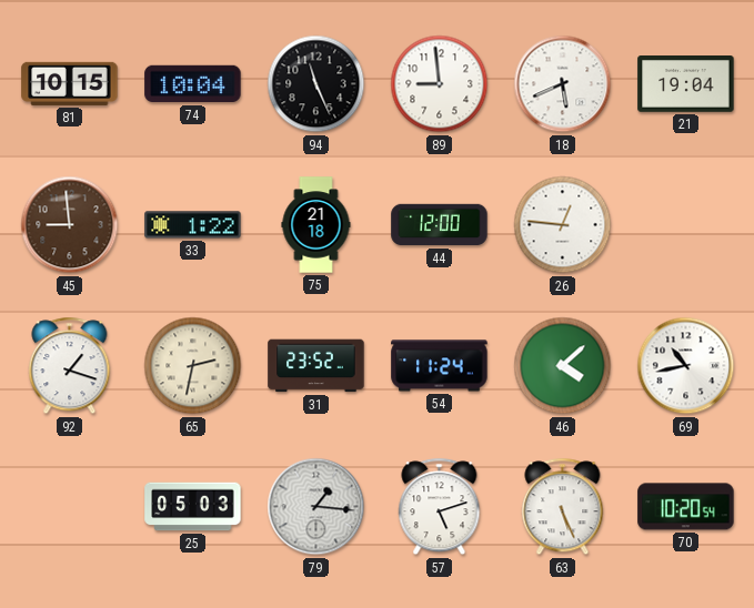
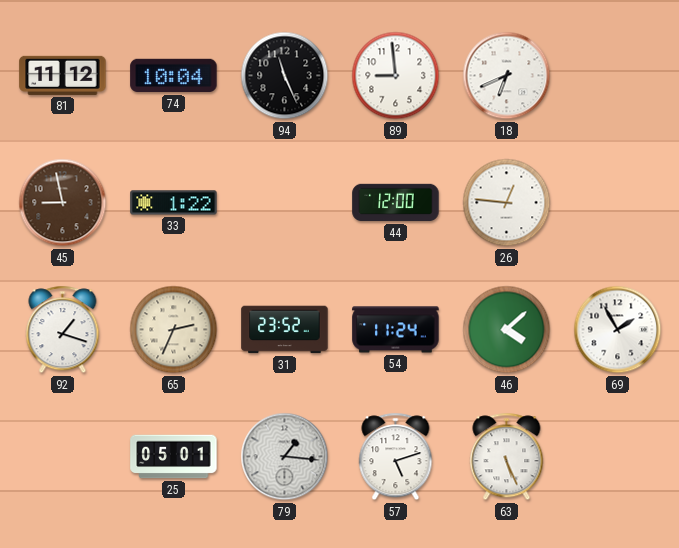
81: 10:15 -> 11:12 (63, 75)
18: 5:41 -> 6:41 (507, 76)
21: 19:04 -> none (686, 84)
45: 8:59 -> 8:58 (63, 203)
75: 21:18 -> none (316, 225)
65: 2:32 -> 2:34 (174, 330)
69: 10:43 -> 1:55 (618, 330)
25: 05:03 -> 05:01 (174, 457)
70: 10:20 -> none (686, 507)
